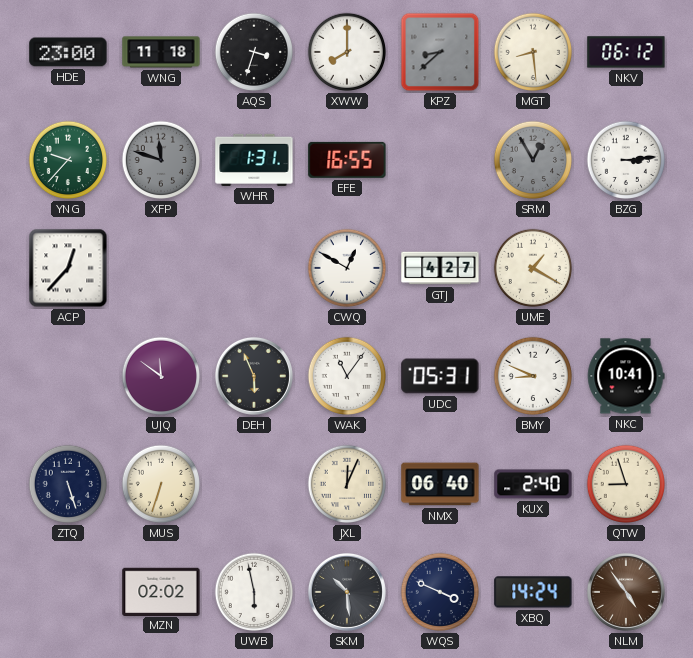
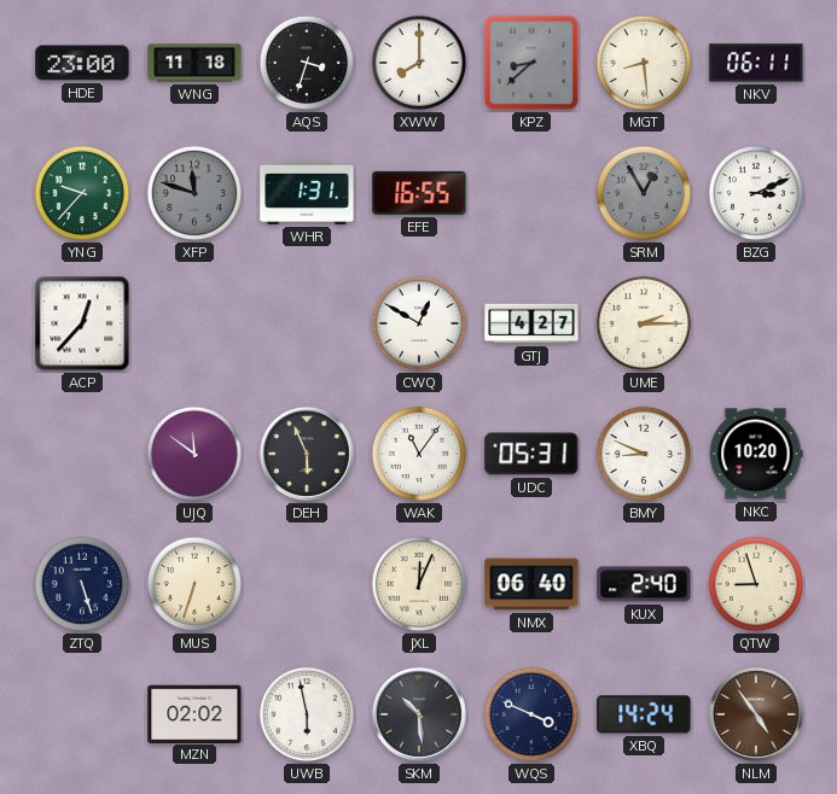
NKV: 06:12 -> 06:11 (756, 63)
BZG: 3:14 -> 3:11 (756, 193)
UME: 1:20 -> 2:15 (644, 323)
NKC: 10:41 -> 10:20 (756, 454)
